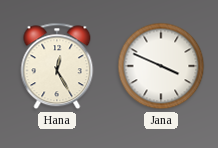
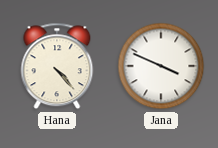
Hana: 12:25 -> 4:23 (57, 66)
